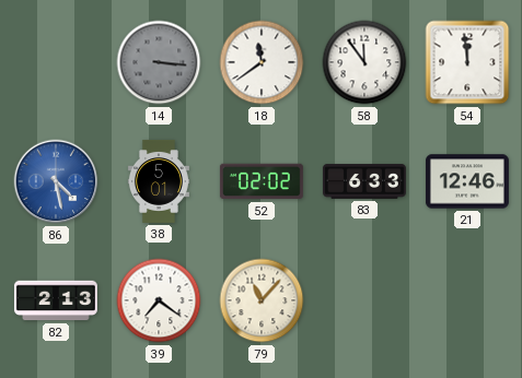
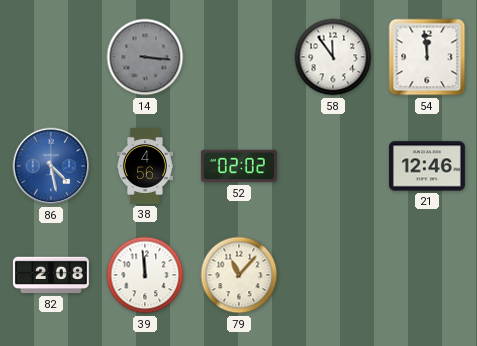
18: 11:39 -> none (262, 62)
38: 5:01 -> 4:56 (145, 166)
83: 6:33 -> none (364, 181)
82: 2:13 -> 2:08 (51, 275)
39: 7:21 -> 11:59 (145, 275)
